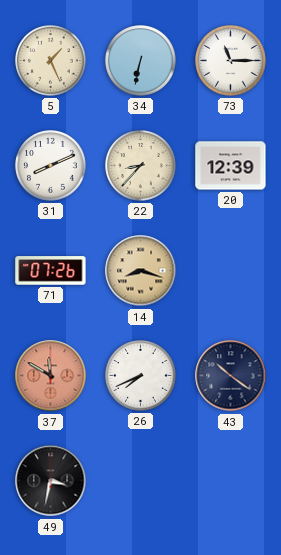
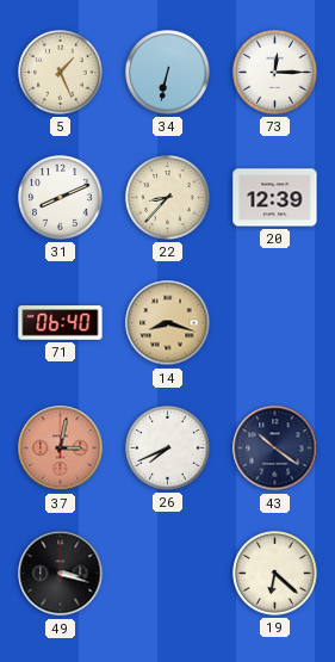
73: 11:15 -> 12:15 (275, 73)
71: 07:26 -> 06:40 (61, 323)
37: 11:50 -> 3:02 (61, 448)
49: 3:32 -> 3:18 (61, 574)
19: none -> 6:22 (275, 574)
